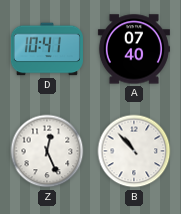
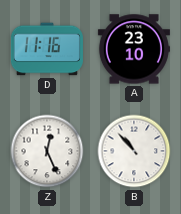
D: 10:41 -> 11:16 (47, 49)
A: 07:40 -> 23:10 (134, 49)
